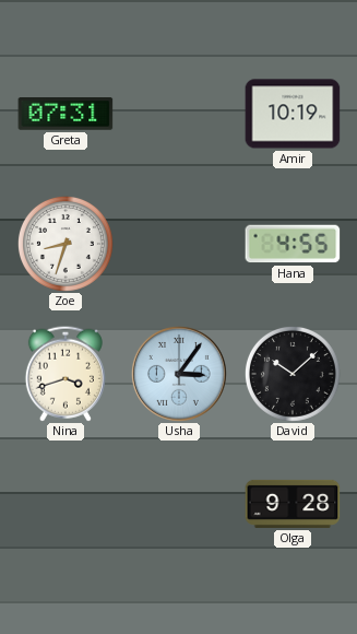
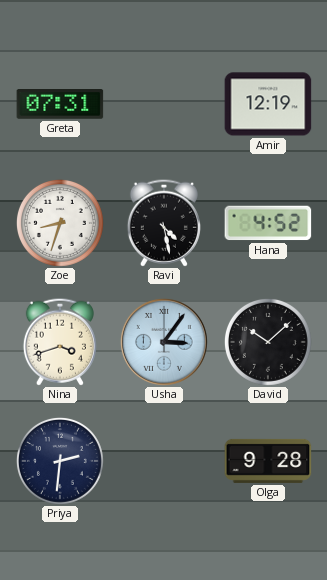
Amir: 10:19 -> 12:19 (268, 104)
Ravi: none -> 4:28 (164, 223)
Hana: 4:55 -> 4:52 (268, 223)
Priya: none -> 2:31 (60, 461)
